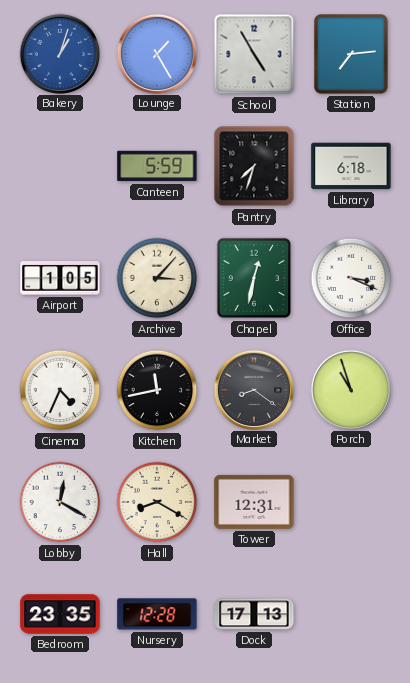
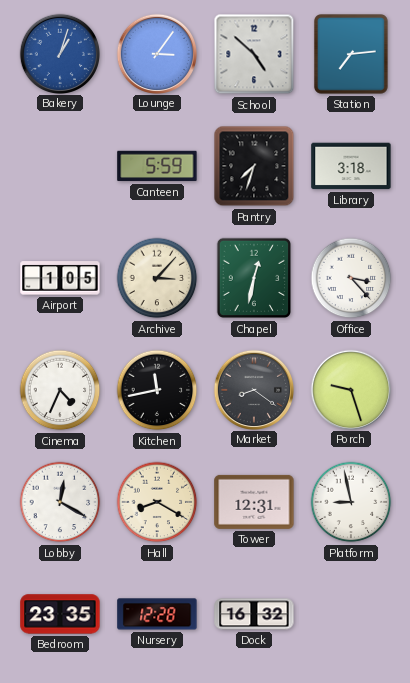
Lounge: 1:25 -> 3:06 (156, 53)
School: 4:55 -> 4:52 (254, 54)
Library: 6:18 -> 3:18 (351, 166)
Office: 3:19 -> 3:23 (351, 278)
Porch: 10:57 -> 9:27 (350, 389)
Platform: none -> 8:58 (351, 502)
Dock: 17:13 -> 16:32 (254, 614)
